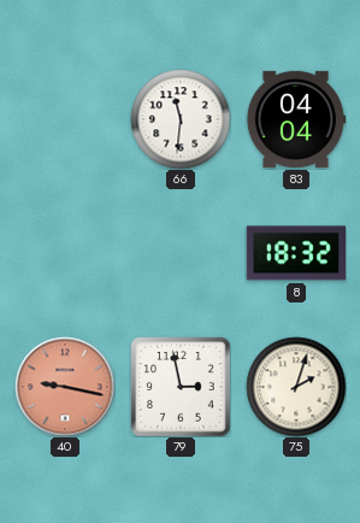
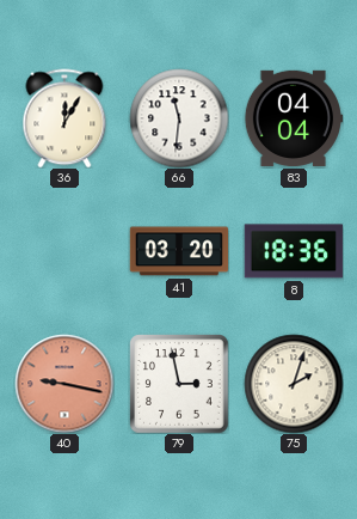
36: none -> 12:05 (64, 118)
41: none -> 03:20 (179, 251)
8: 18:32 -> 18:36 (294, 251)
